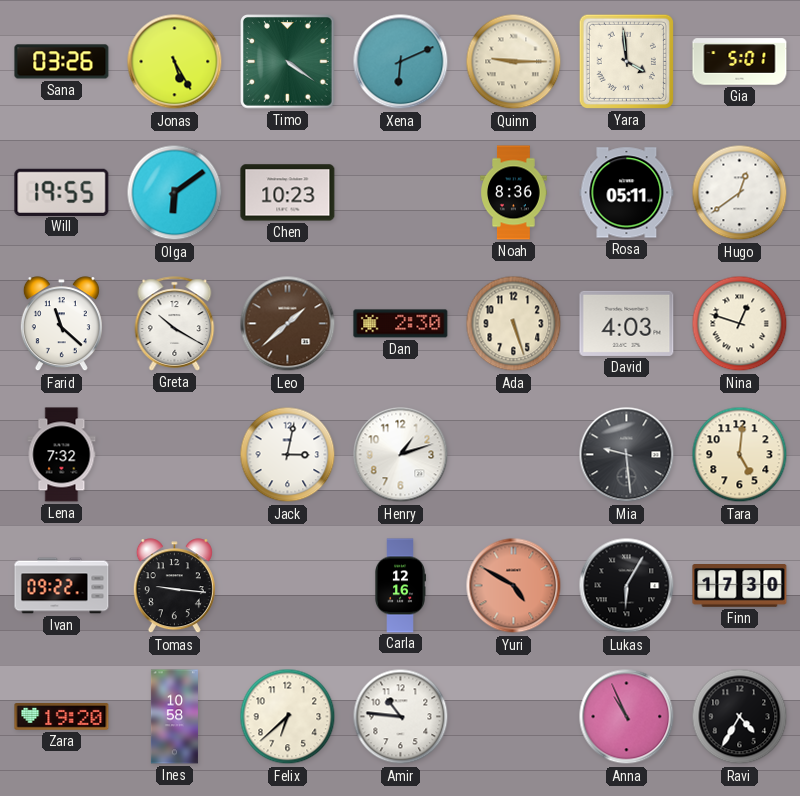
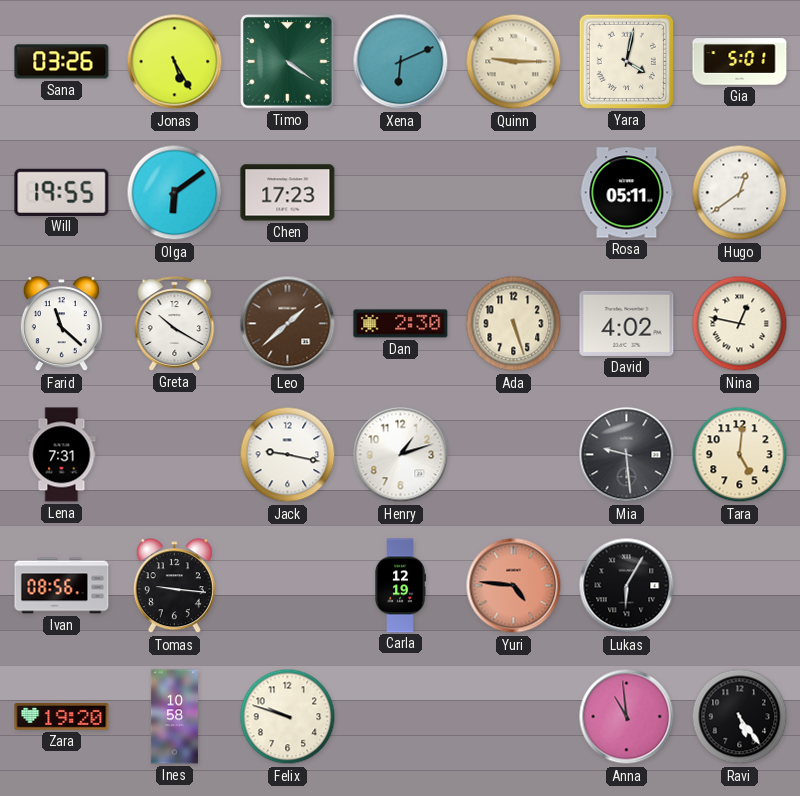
Yara: 3:59 -> 4:02 (626, 61)
Chen: 10:23 -> 17:23 (288, 193)
Noah: 8:36 -> none (514, 193)
David: 4:03 -> 4:02 (627, 323)
Nina: 12:48 -> 12:47 (740, 324)
Lena: 7:32 -> 7:31 (62, 455)
Jack: 3:02 -> 9:17 (288, 455)
Ivan: 09:22 -> 08:56 (62, 586)
Carla: 12:16 -> 12:19 (400, 586)
Yuri: 4:50 -> 4:46 (514, 586)
Finn: 17:30 -> none (740, 586)
Felix: 6:38 -> 9:48 (288, 717)
Amir: 10:46 -> none (401, 717)
Anna: 10:56 -> 10:59 (627, 717)
Ravi: 4:35 -> 5:24 (740, 717)
